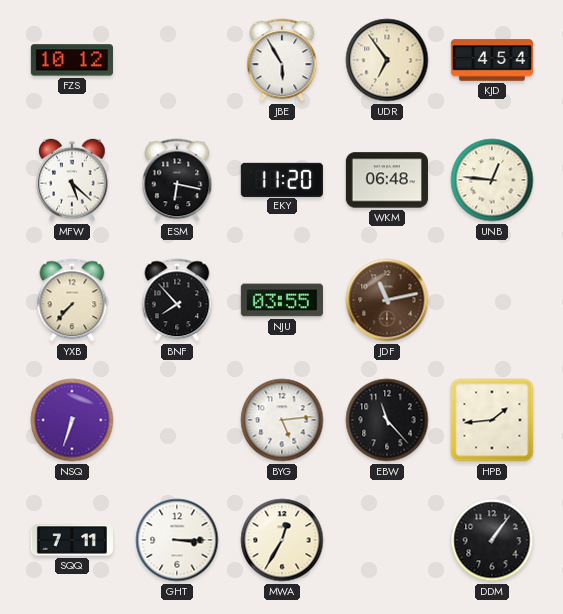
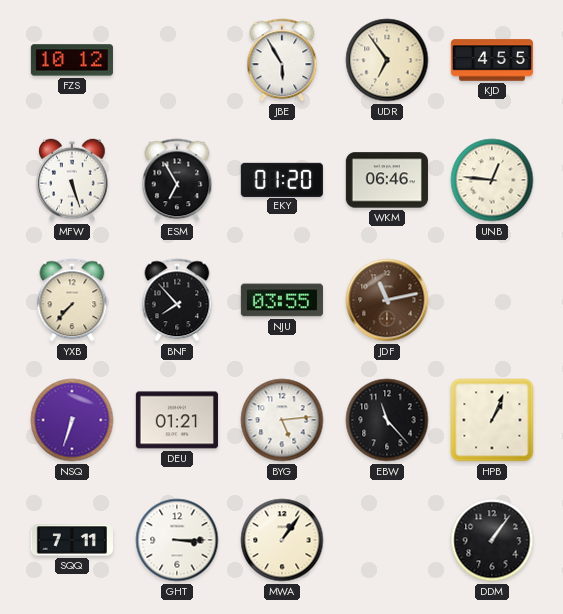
KJD: 4:54 -> 4:55 (491, 60)
MFW: 5:22 -> 5:27 (72, 180)
ESM: 6:17 -> 6:55 (177, 180)
EKY: 11:20 -> 01:20 (282, 179)
WKM: 06:48 -> 06:46 (387, 180)
DEU: none -> 01:21 (177, 420)
HPB: 1:44 -> 1:04 (492, 420)
MWA: 12:35 -> 1:06 (282, 540)
